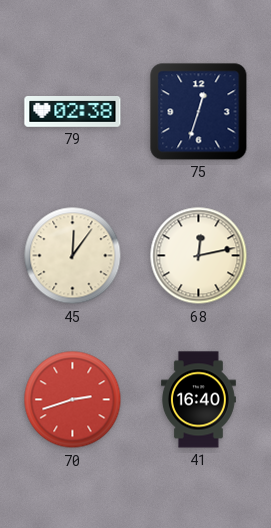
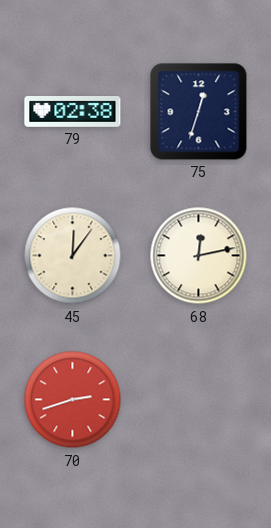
41: 16:40 -> none (198, 400)
